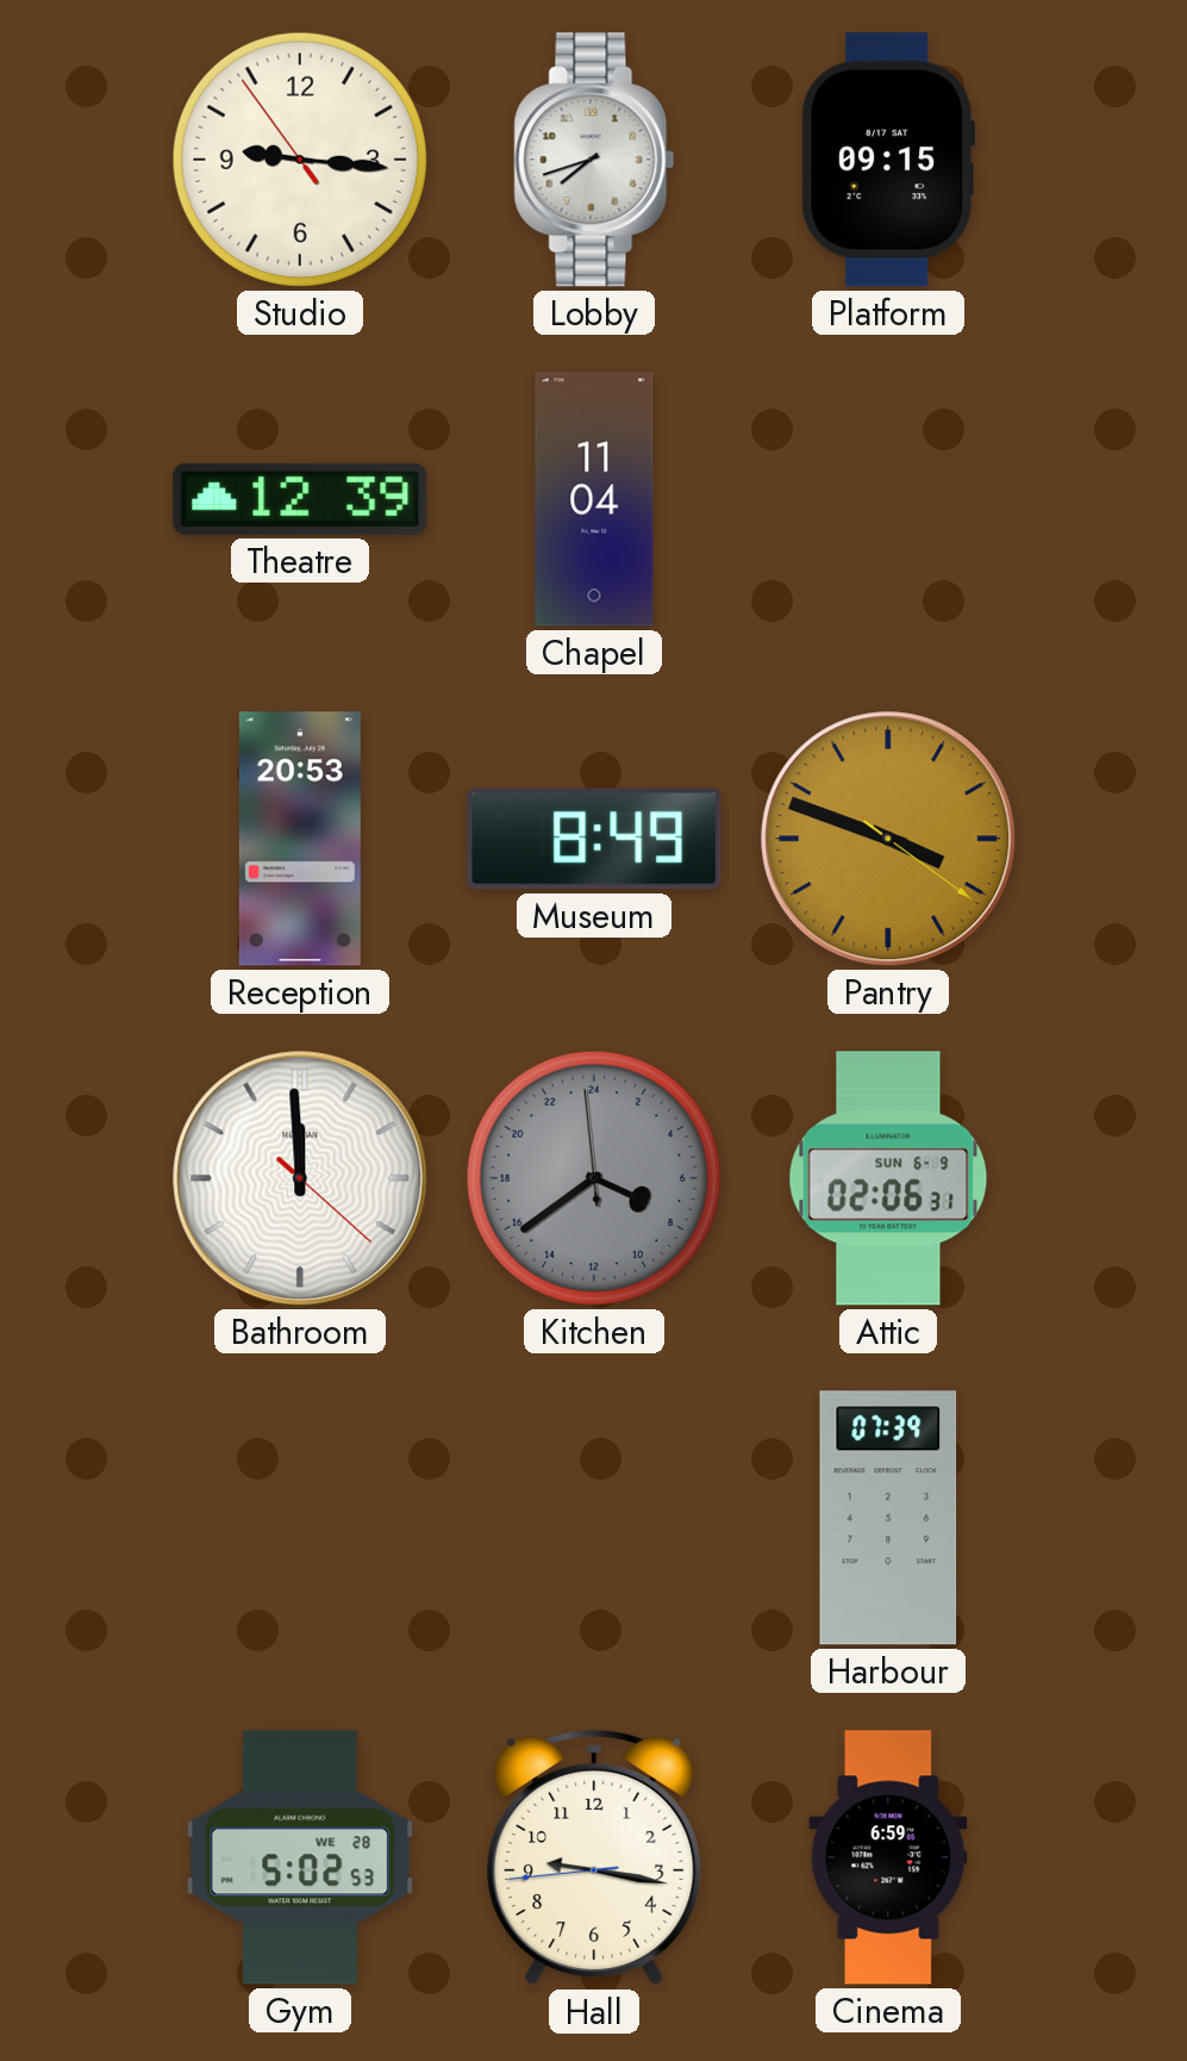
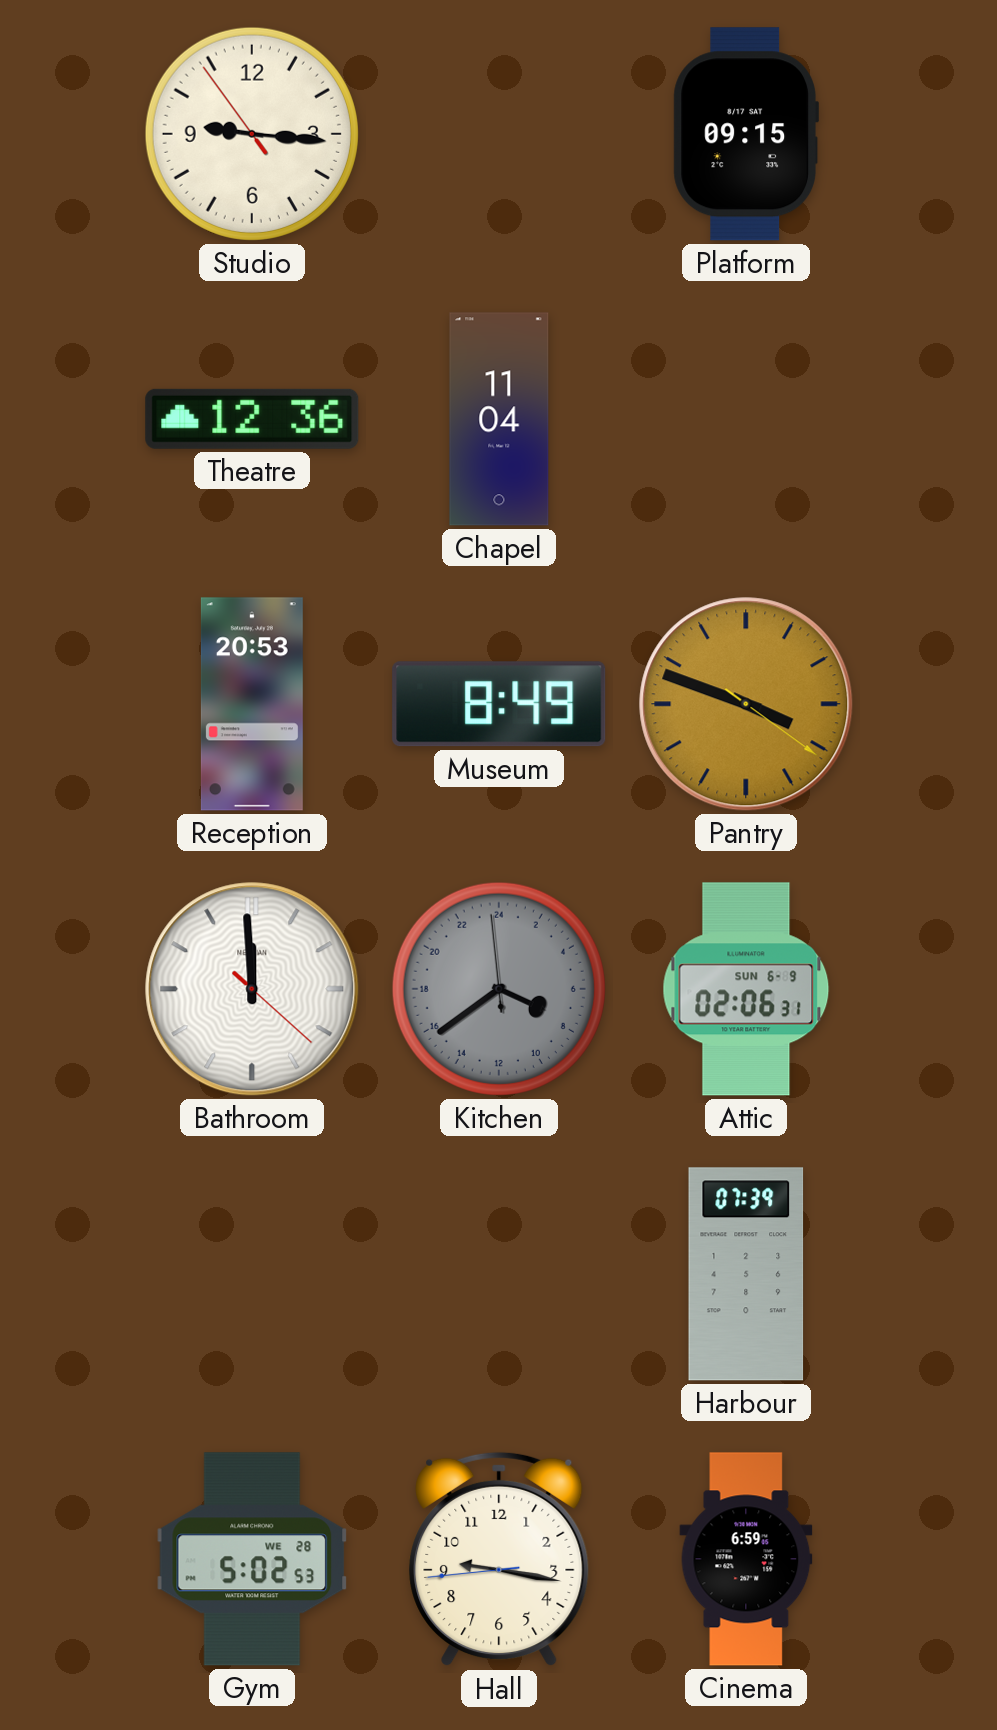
Lobby: 7:42 -> none (594, 160)
Theatre: 12:39 -> 12:36 (252, 419)
